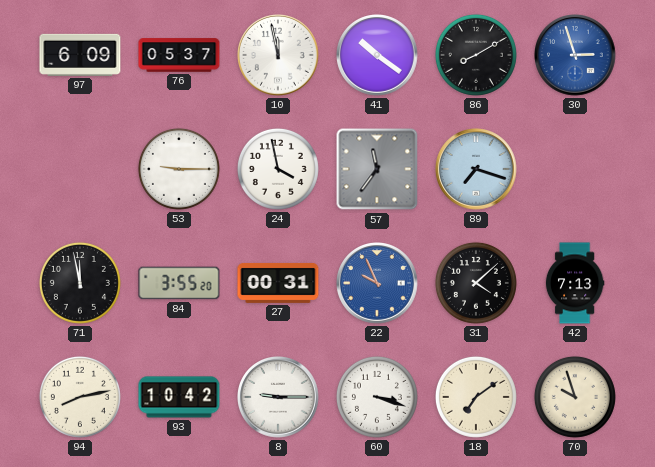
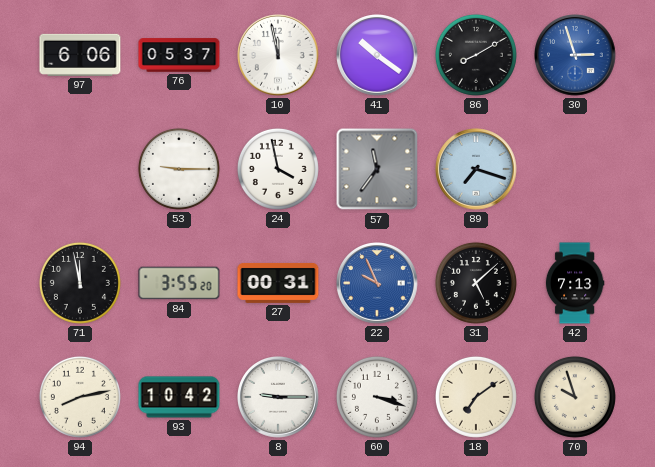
97: 6:09 -> 6:06 (80, 55)
31: 4:08 -> 5:08 (476, 283)
